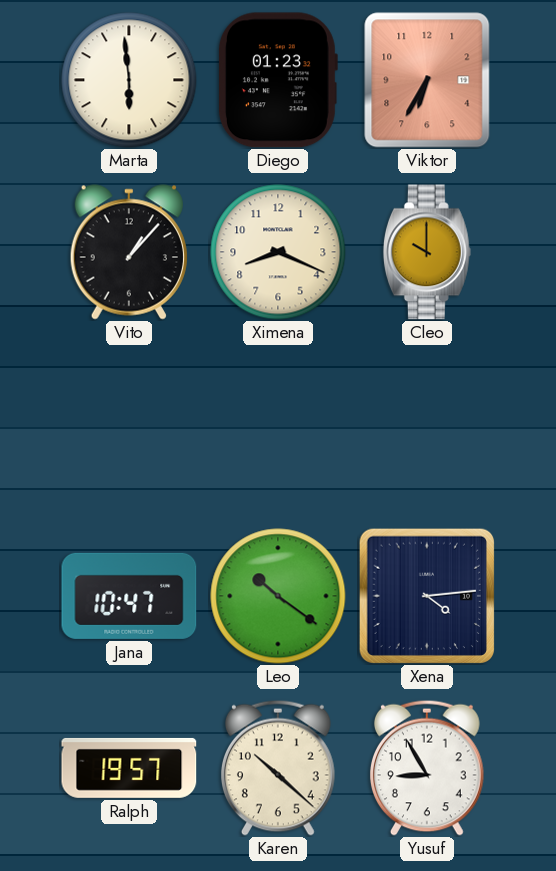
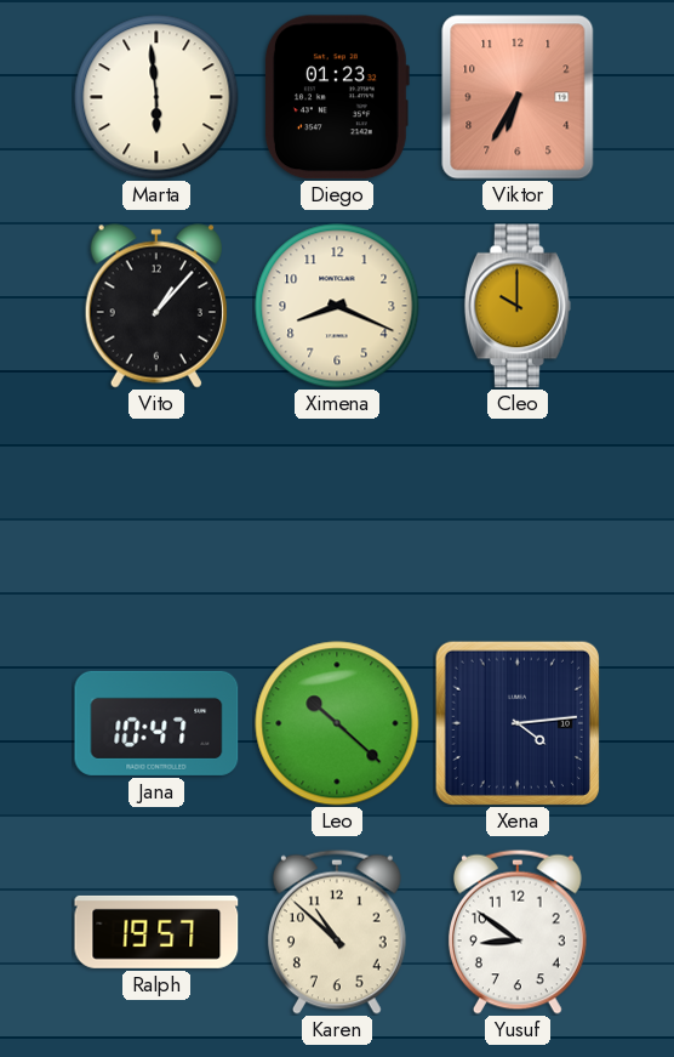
Leo: 10:21 -> 10:22 (337, 723)
Karen: 10:22 -> 10:52 (337, 932)
Yusuf: 8:55 -> 8:51 (518, 932)
